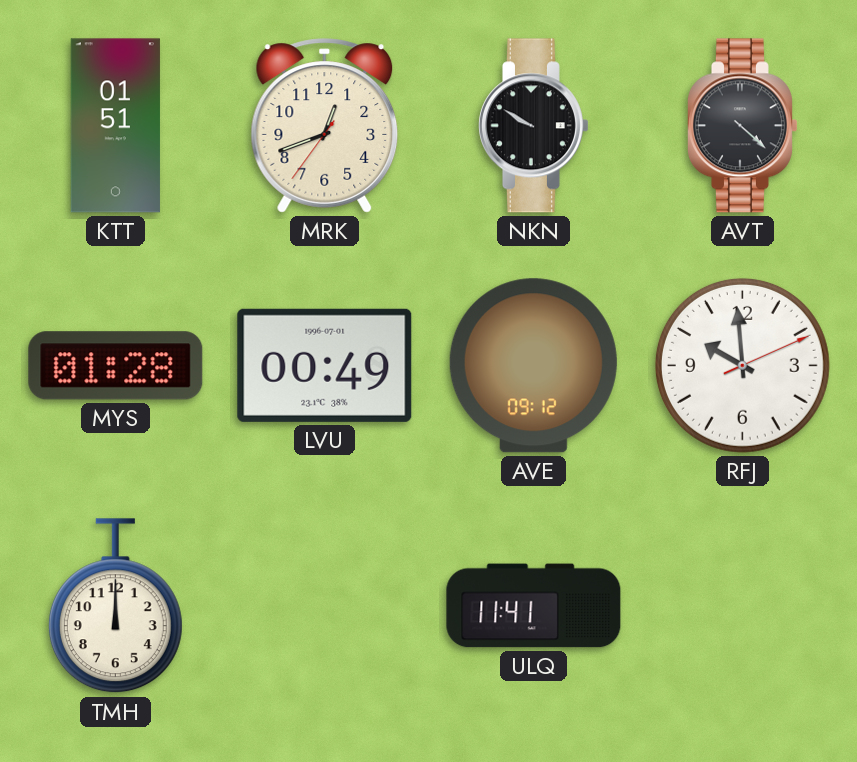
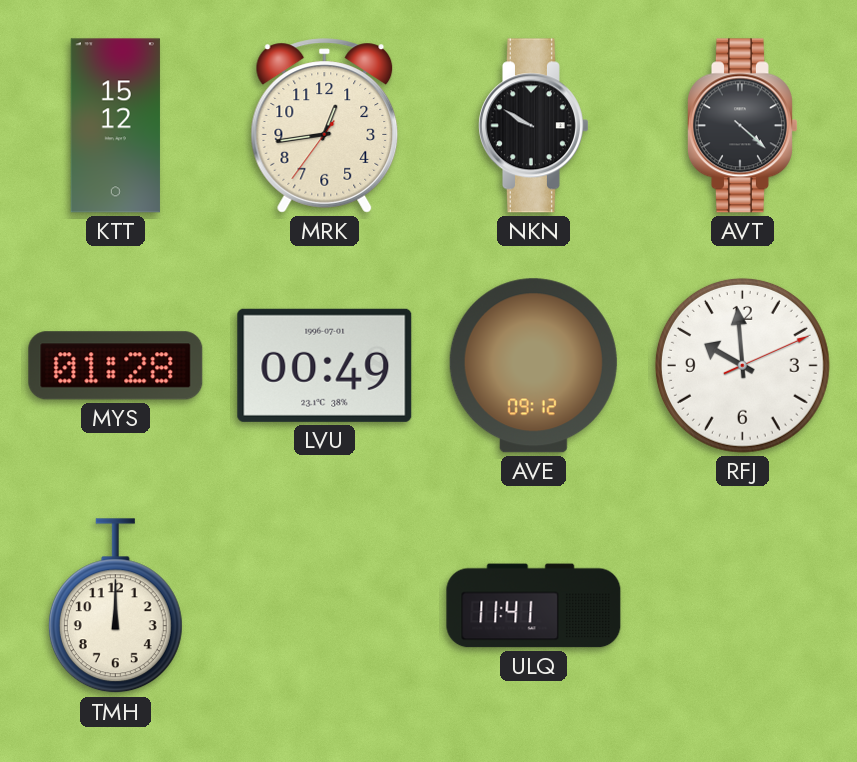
KTT: 01:51 -> 15:12 (115, 126)
MRK: 12:41 -> 12:43 (325, 126)
